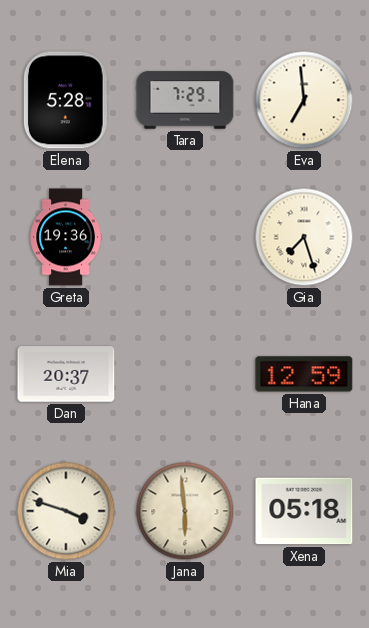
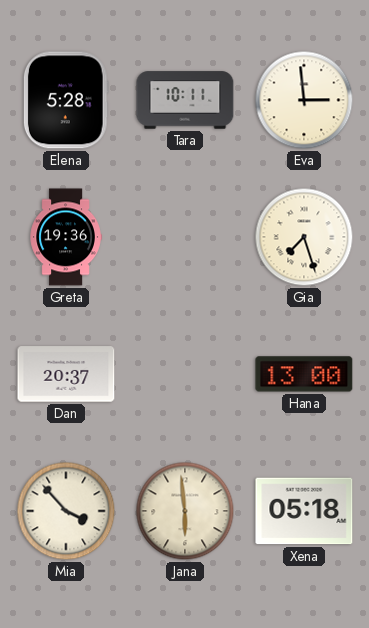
Tara: 7:29 -> 10:11 (185, 100)
Eva: 6:59 -> 2:59 (304, 100)
Hana: 12:59 -> 13:00 (304, 374)
Mia: 3:48 -> 3:53 (66, 511)
